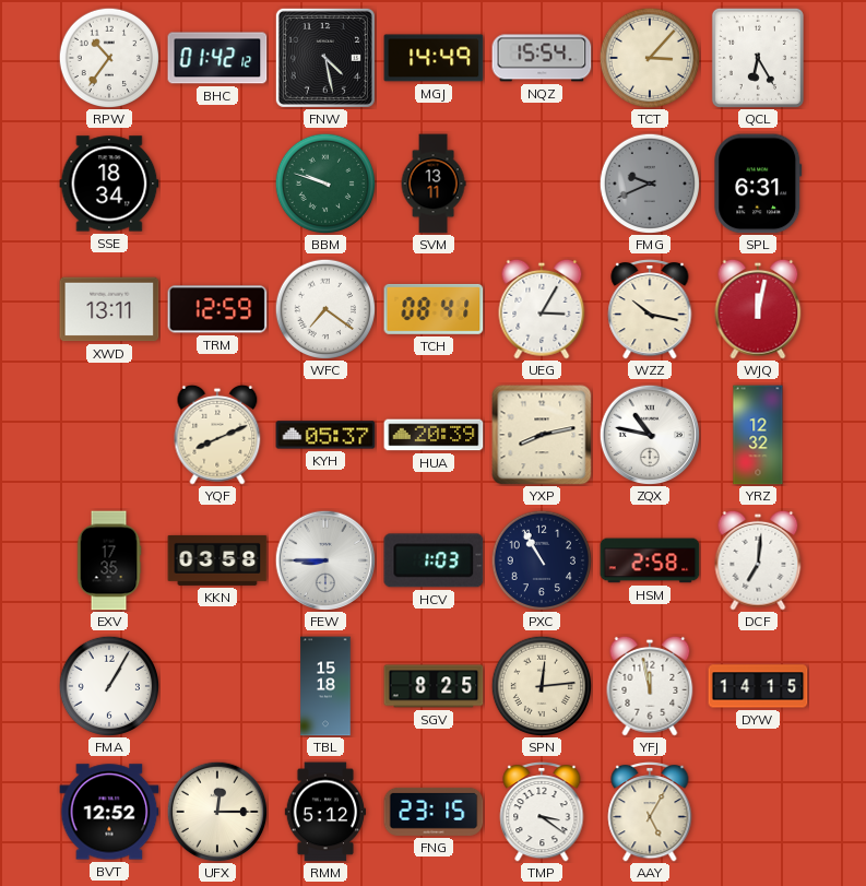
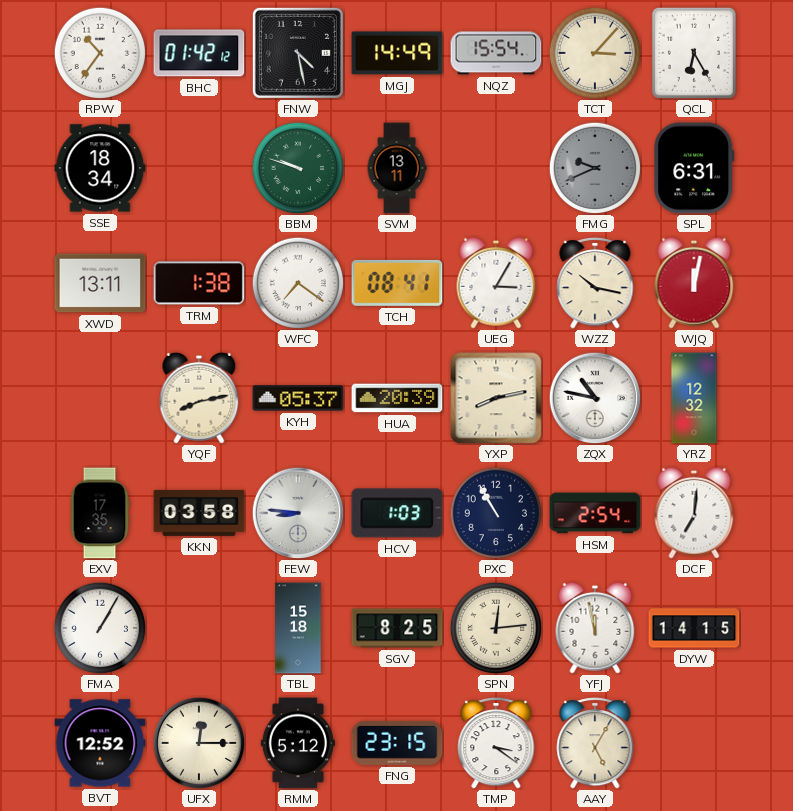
TRM: 12:59 -> 1:38 (199, 283)
YQF: 8:11 -> 8:13 (199, 398)
FEW: 8:45 -> 8:46 (298, 513)
HSM: 2:58 -> 2:54 (595, 513)
